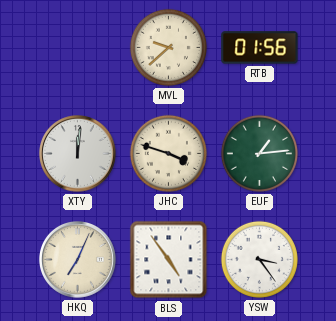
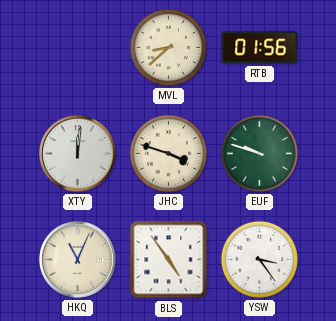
MVL: 9:38 -> 8:38 (168, 47)
EUF: 1:14 -> 9:48 (259, 153)
HKQ: 7:04 -> 11:04 (78, 260)
